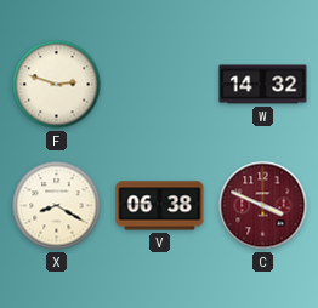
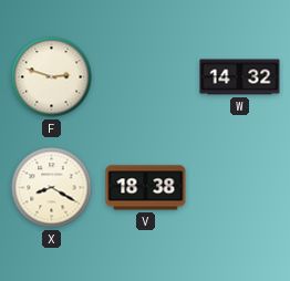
V: 06:38 -> 18:38 (146, 188)
C: 3:49 -> none (263, 206)
